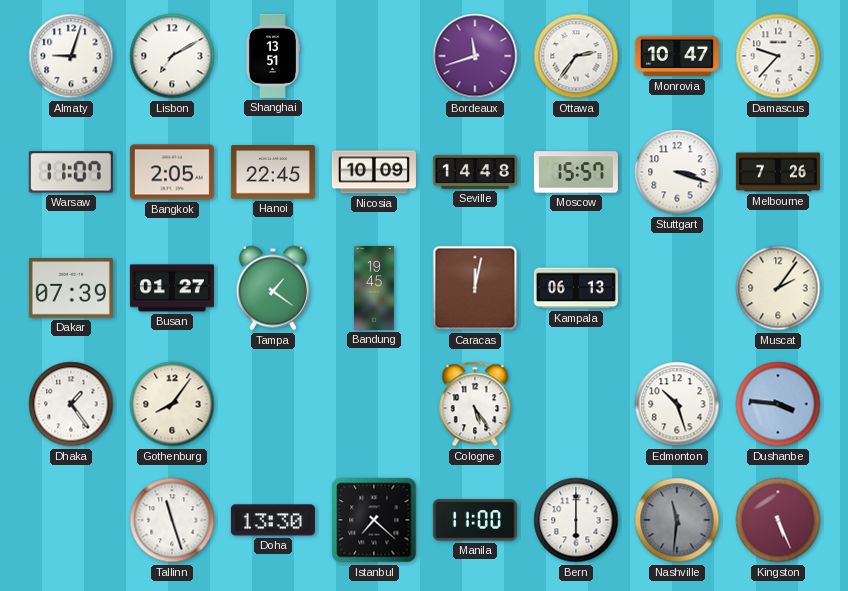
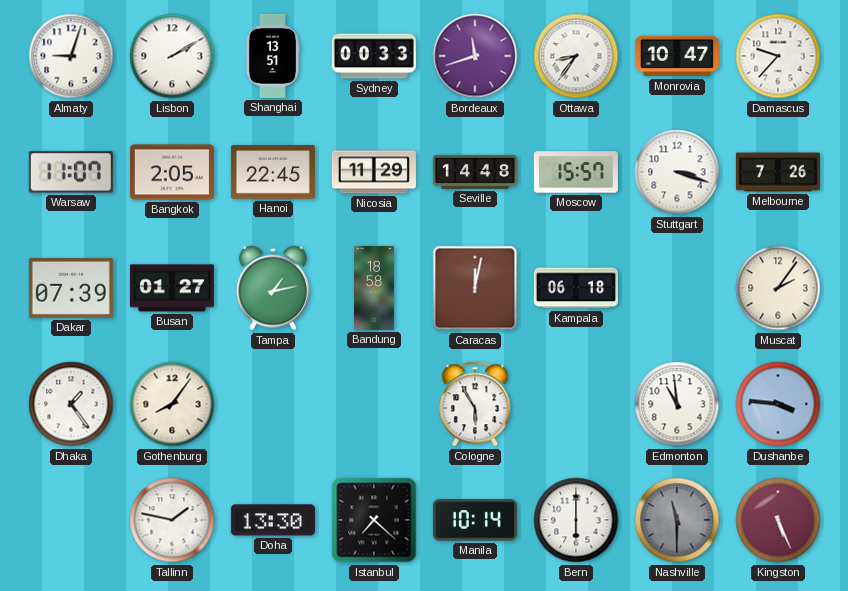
Lisbon: 7:10 -> 2:10 (172, 56)
Sydney: none -> 00:33 (374, 56)
Ottawa: 2:36 -> 8:36 (576, 56)
Nicosia: 10:09 -> 11:29 (374, 172)
Tampa: 1:21 -> 1:13 (273, 288)
Bandung: 19:45 -> 18:58 (375, 288)
Kampala: 06:13 -> 06:18 (576, 288)
Cologne: 5:24 -> 5:55 (475, 404)
Edmonton: 10:27 -> 10:59 (677, 404)
Tallinn: 11:27 -> 1:47 (172, 520)
Manila: 11:00 -> 10:14 (475, 520)
Nashville: 11:31 -> 11:30 (677, 520)
